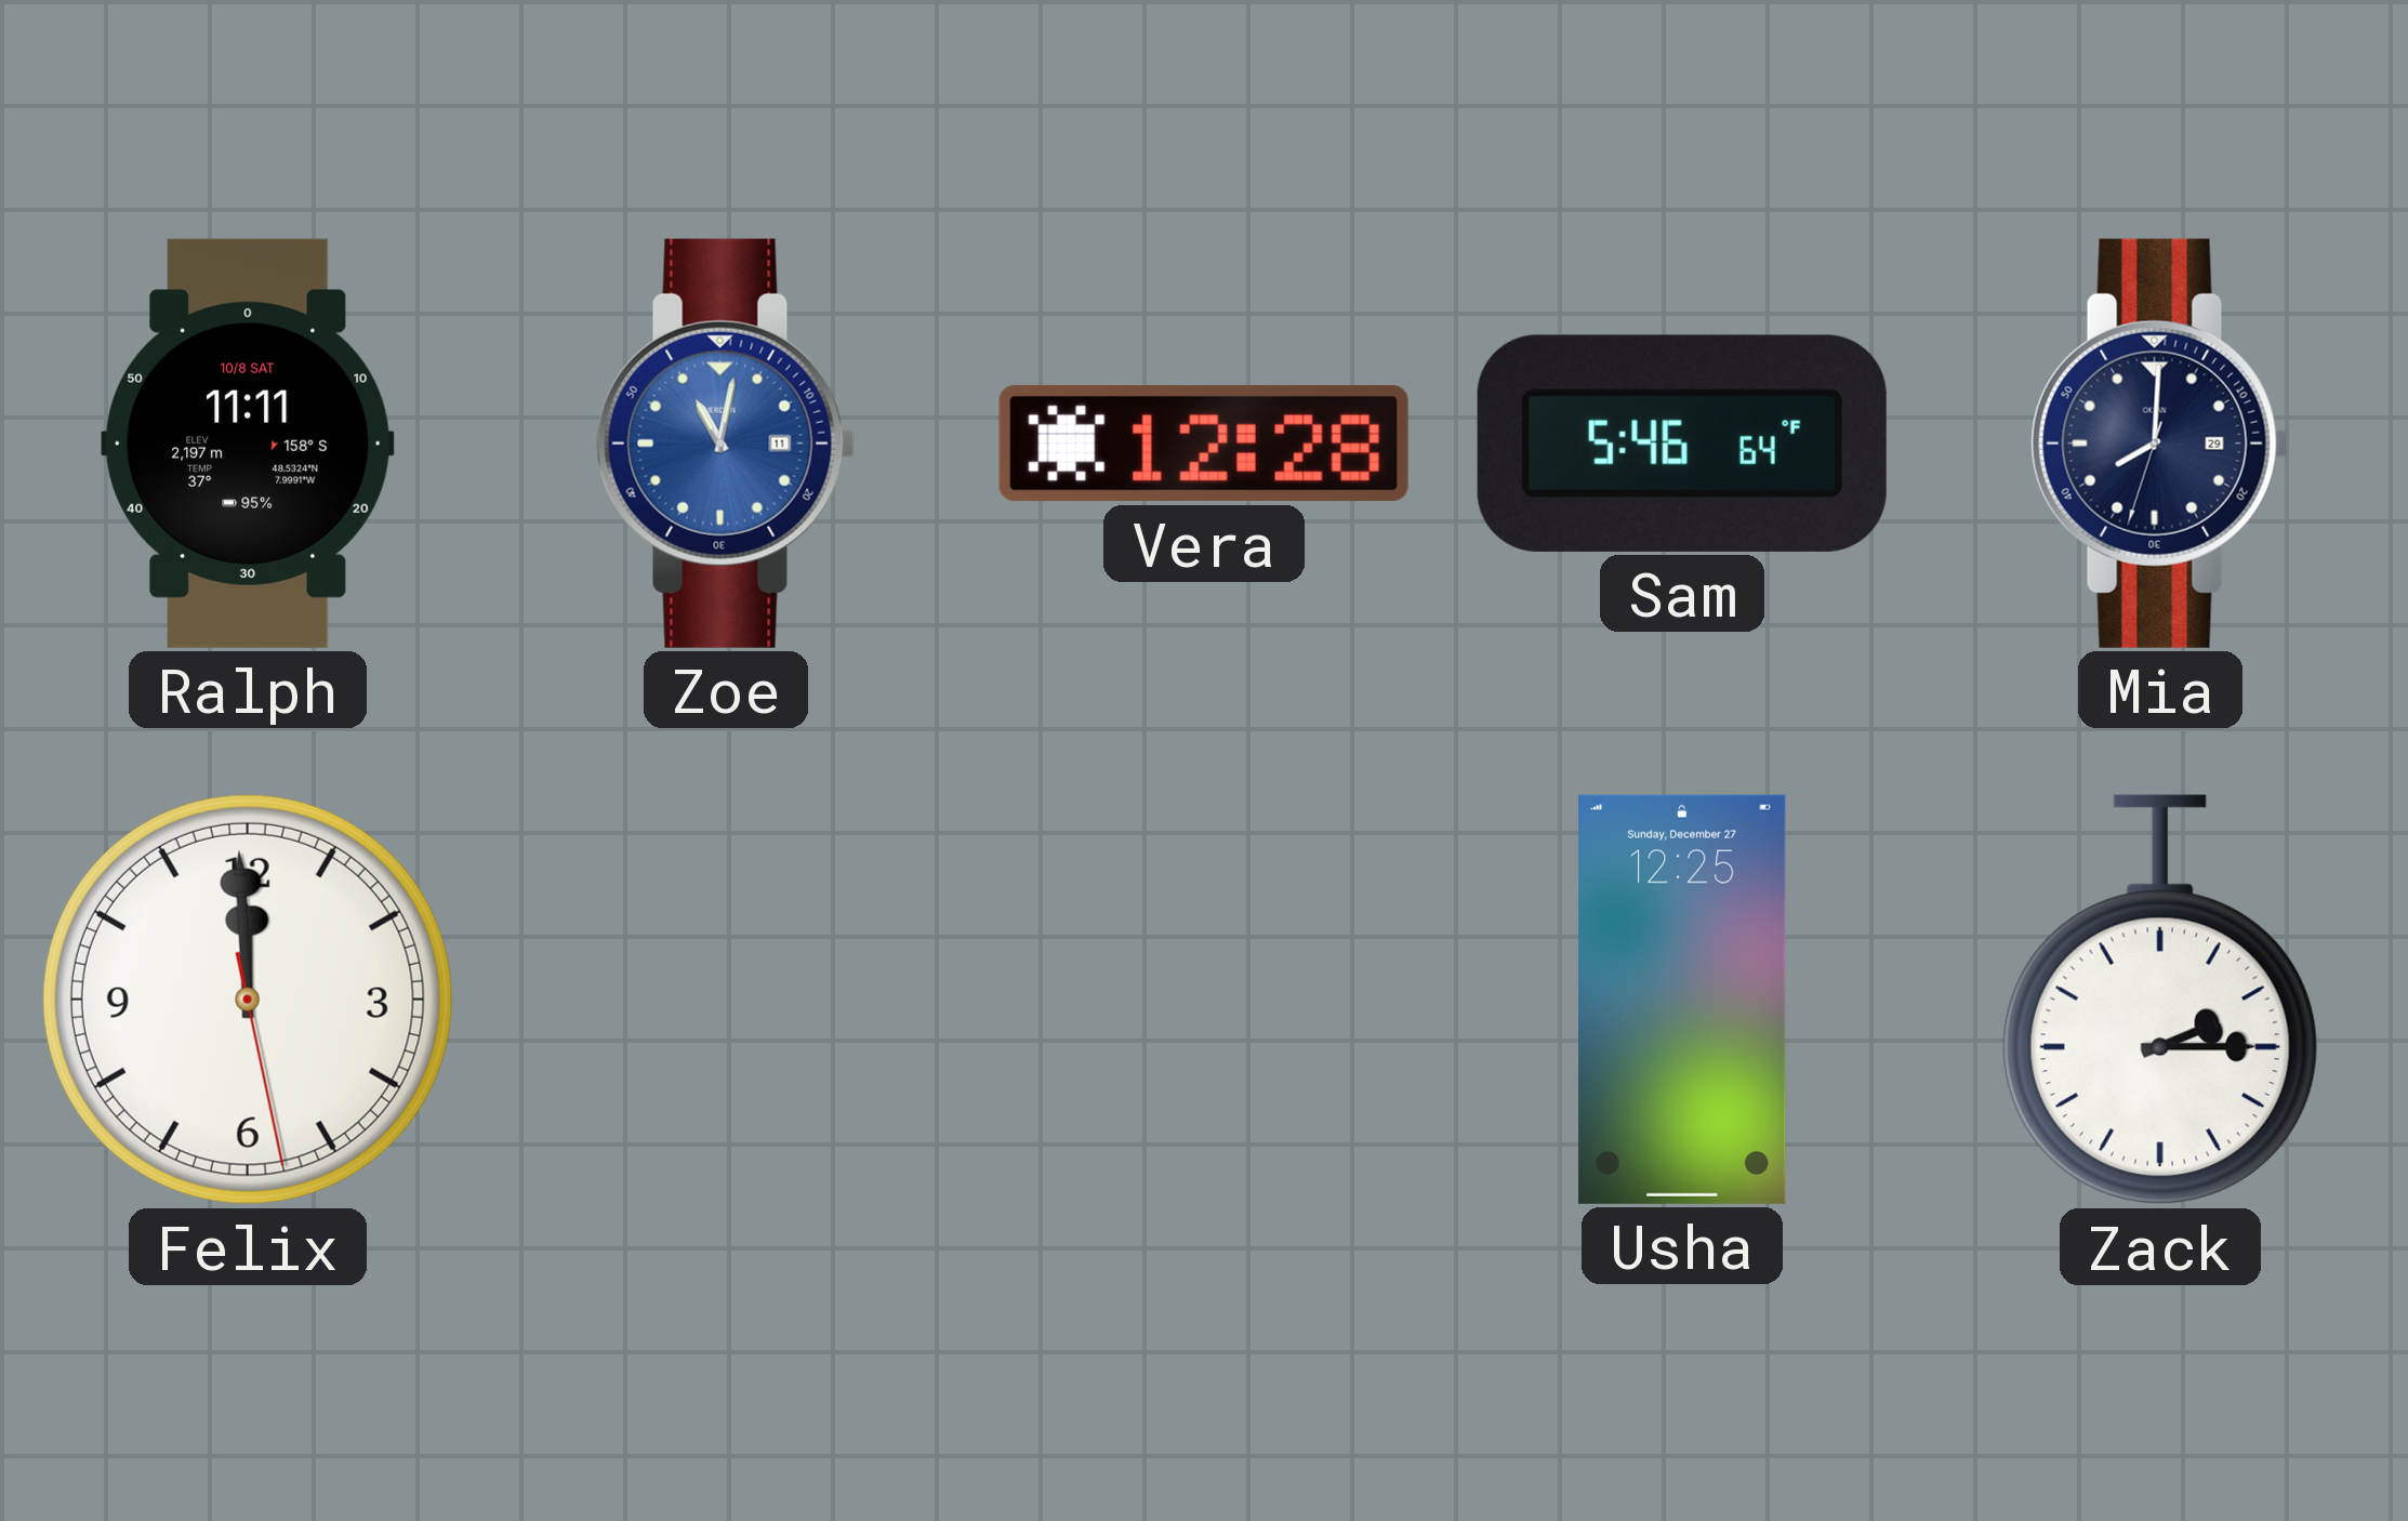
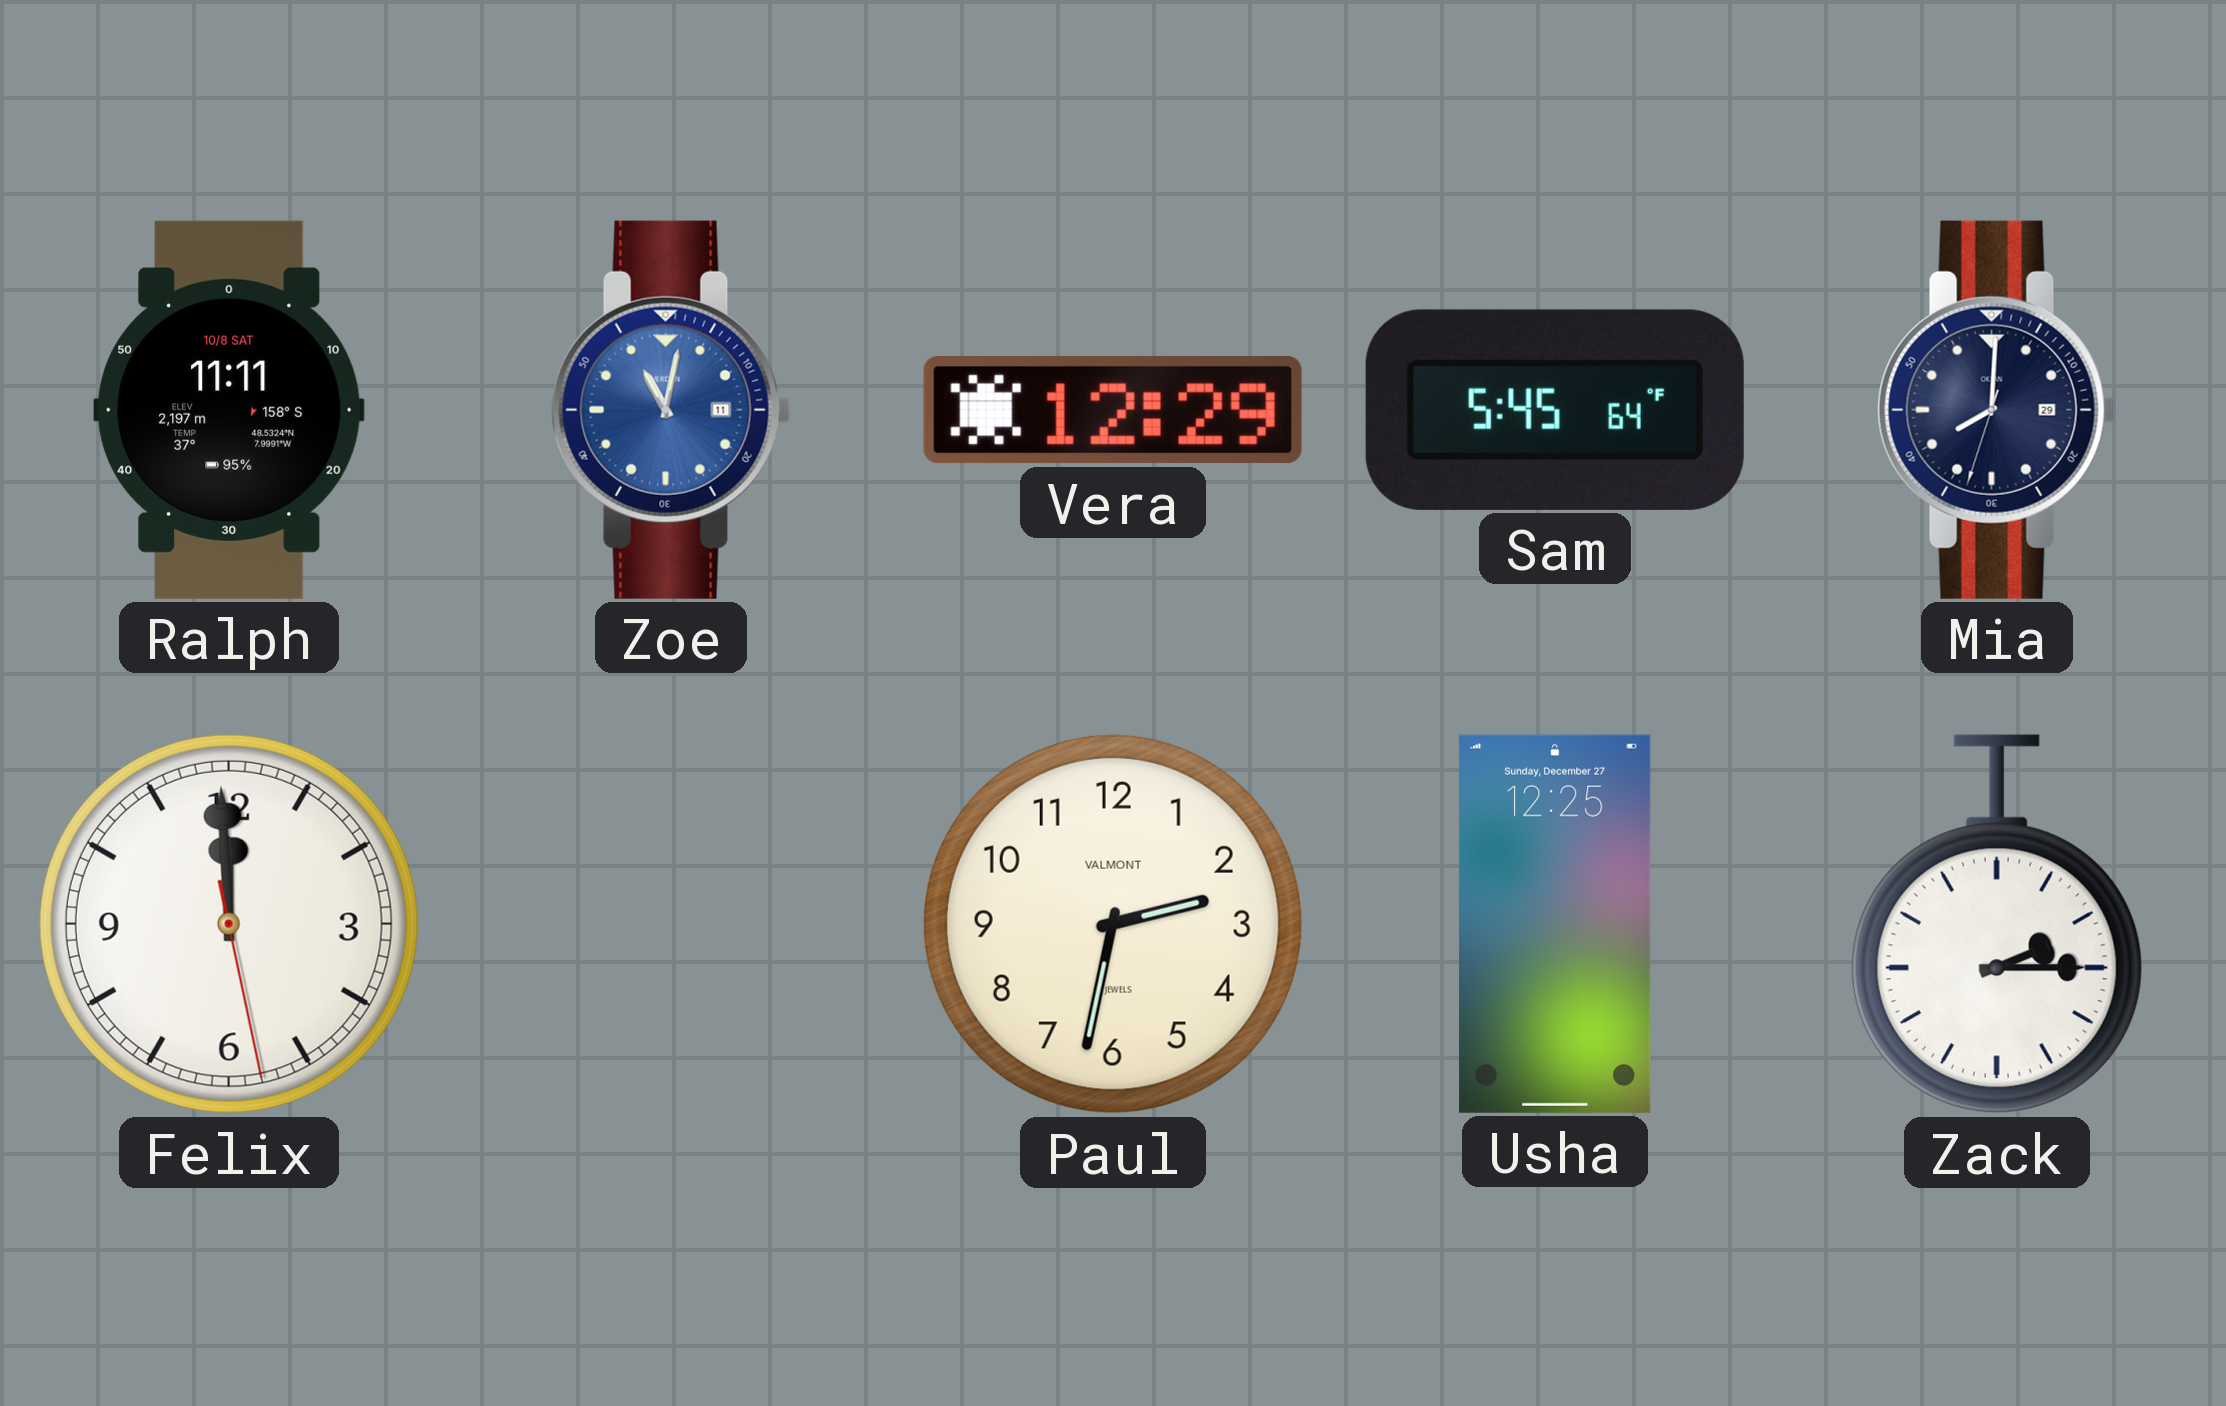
Vera: 12:28 -> 12:29 (1113, 410)
Sam: 5:46 -> 5:45 (1555, 410)
Paul: none -> 2:32 (1113, 924)
